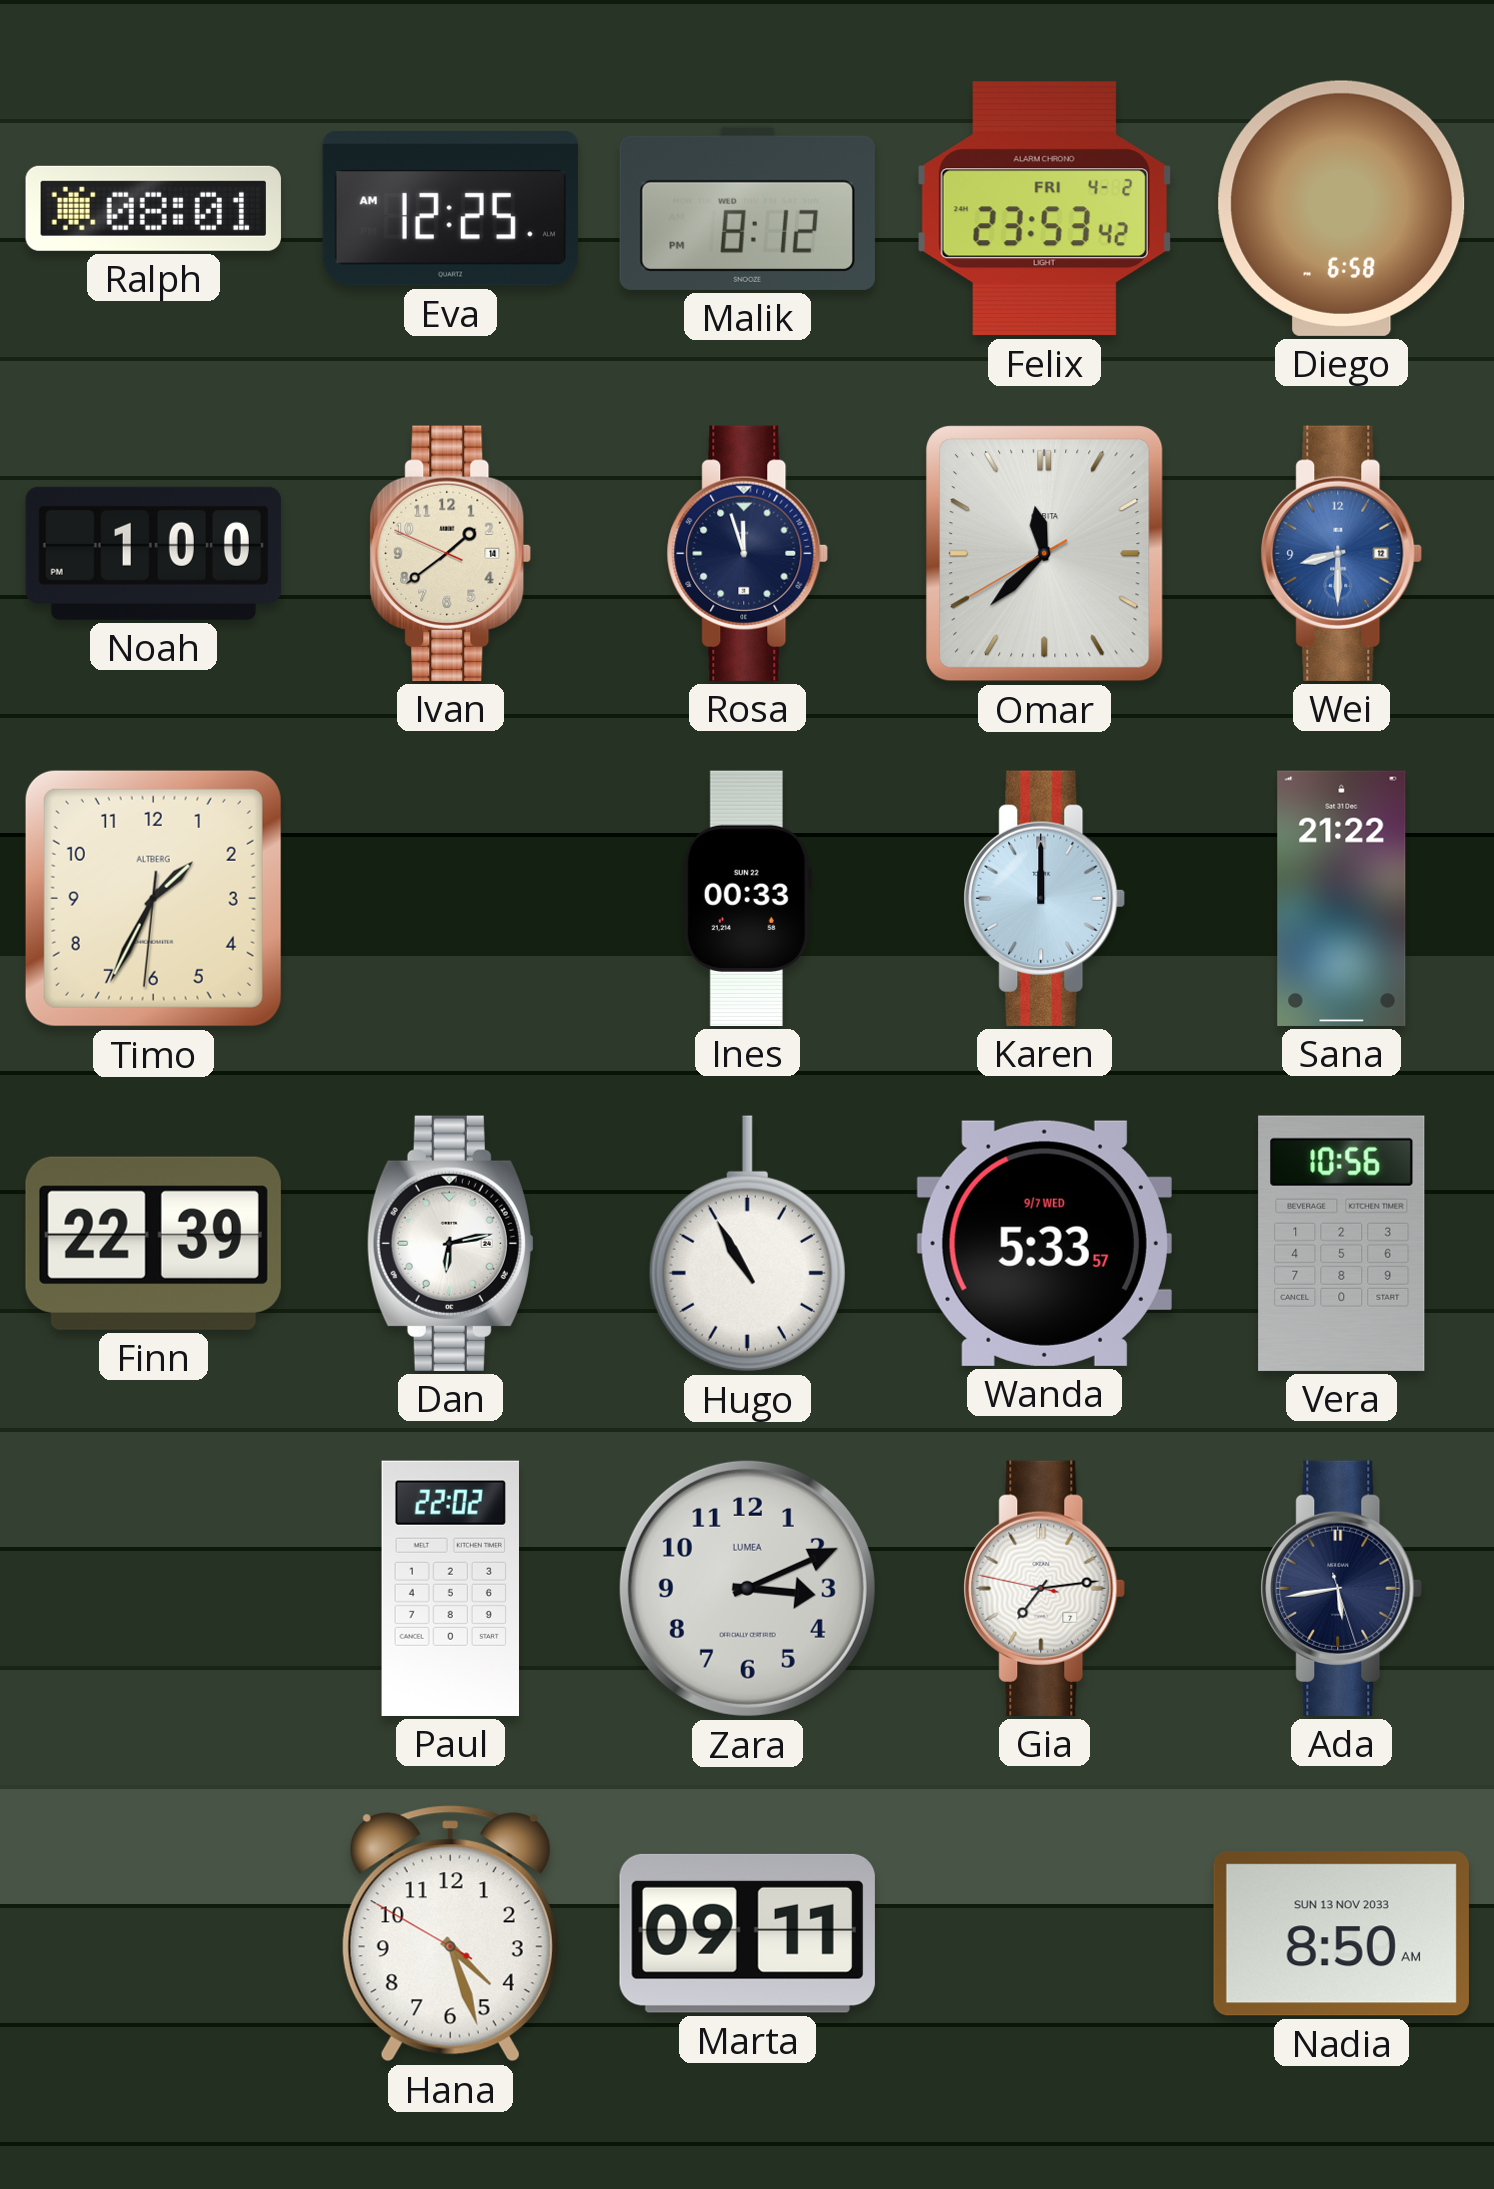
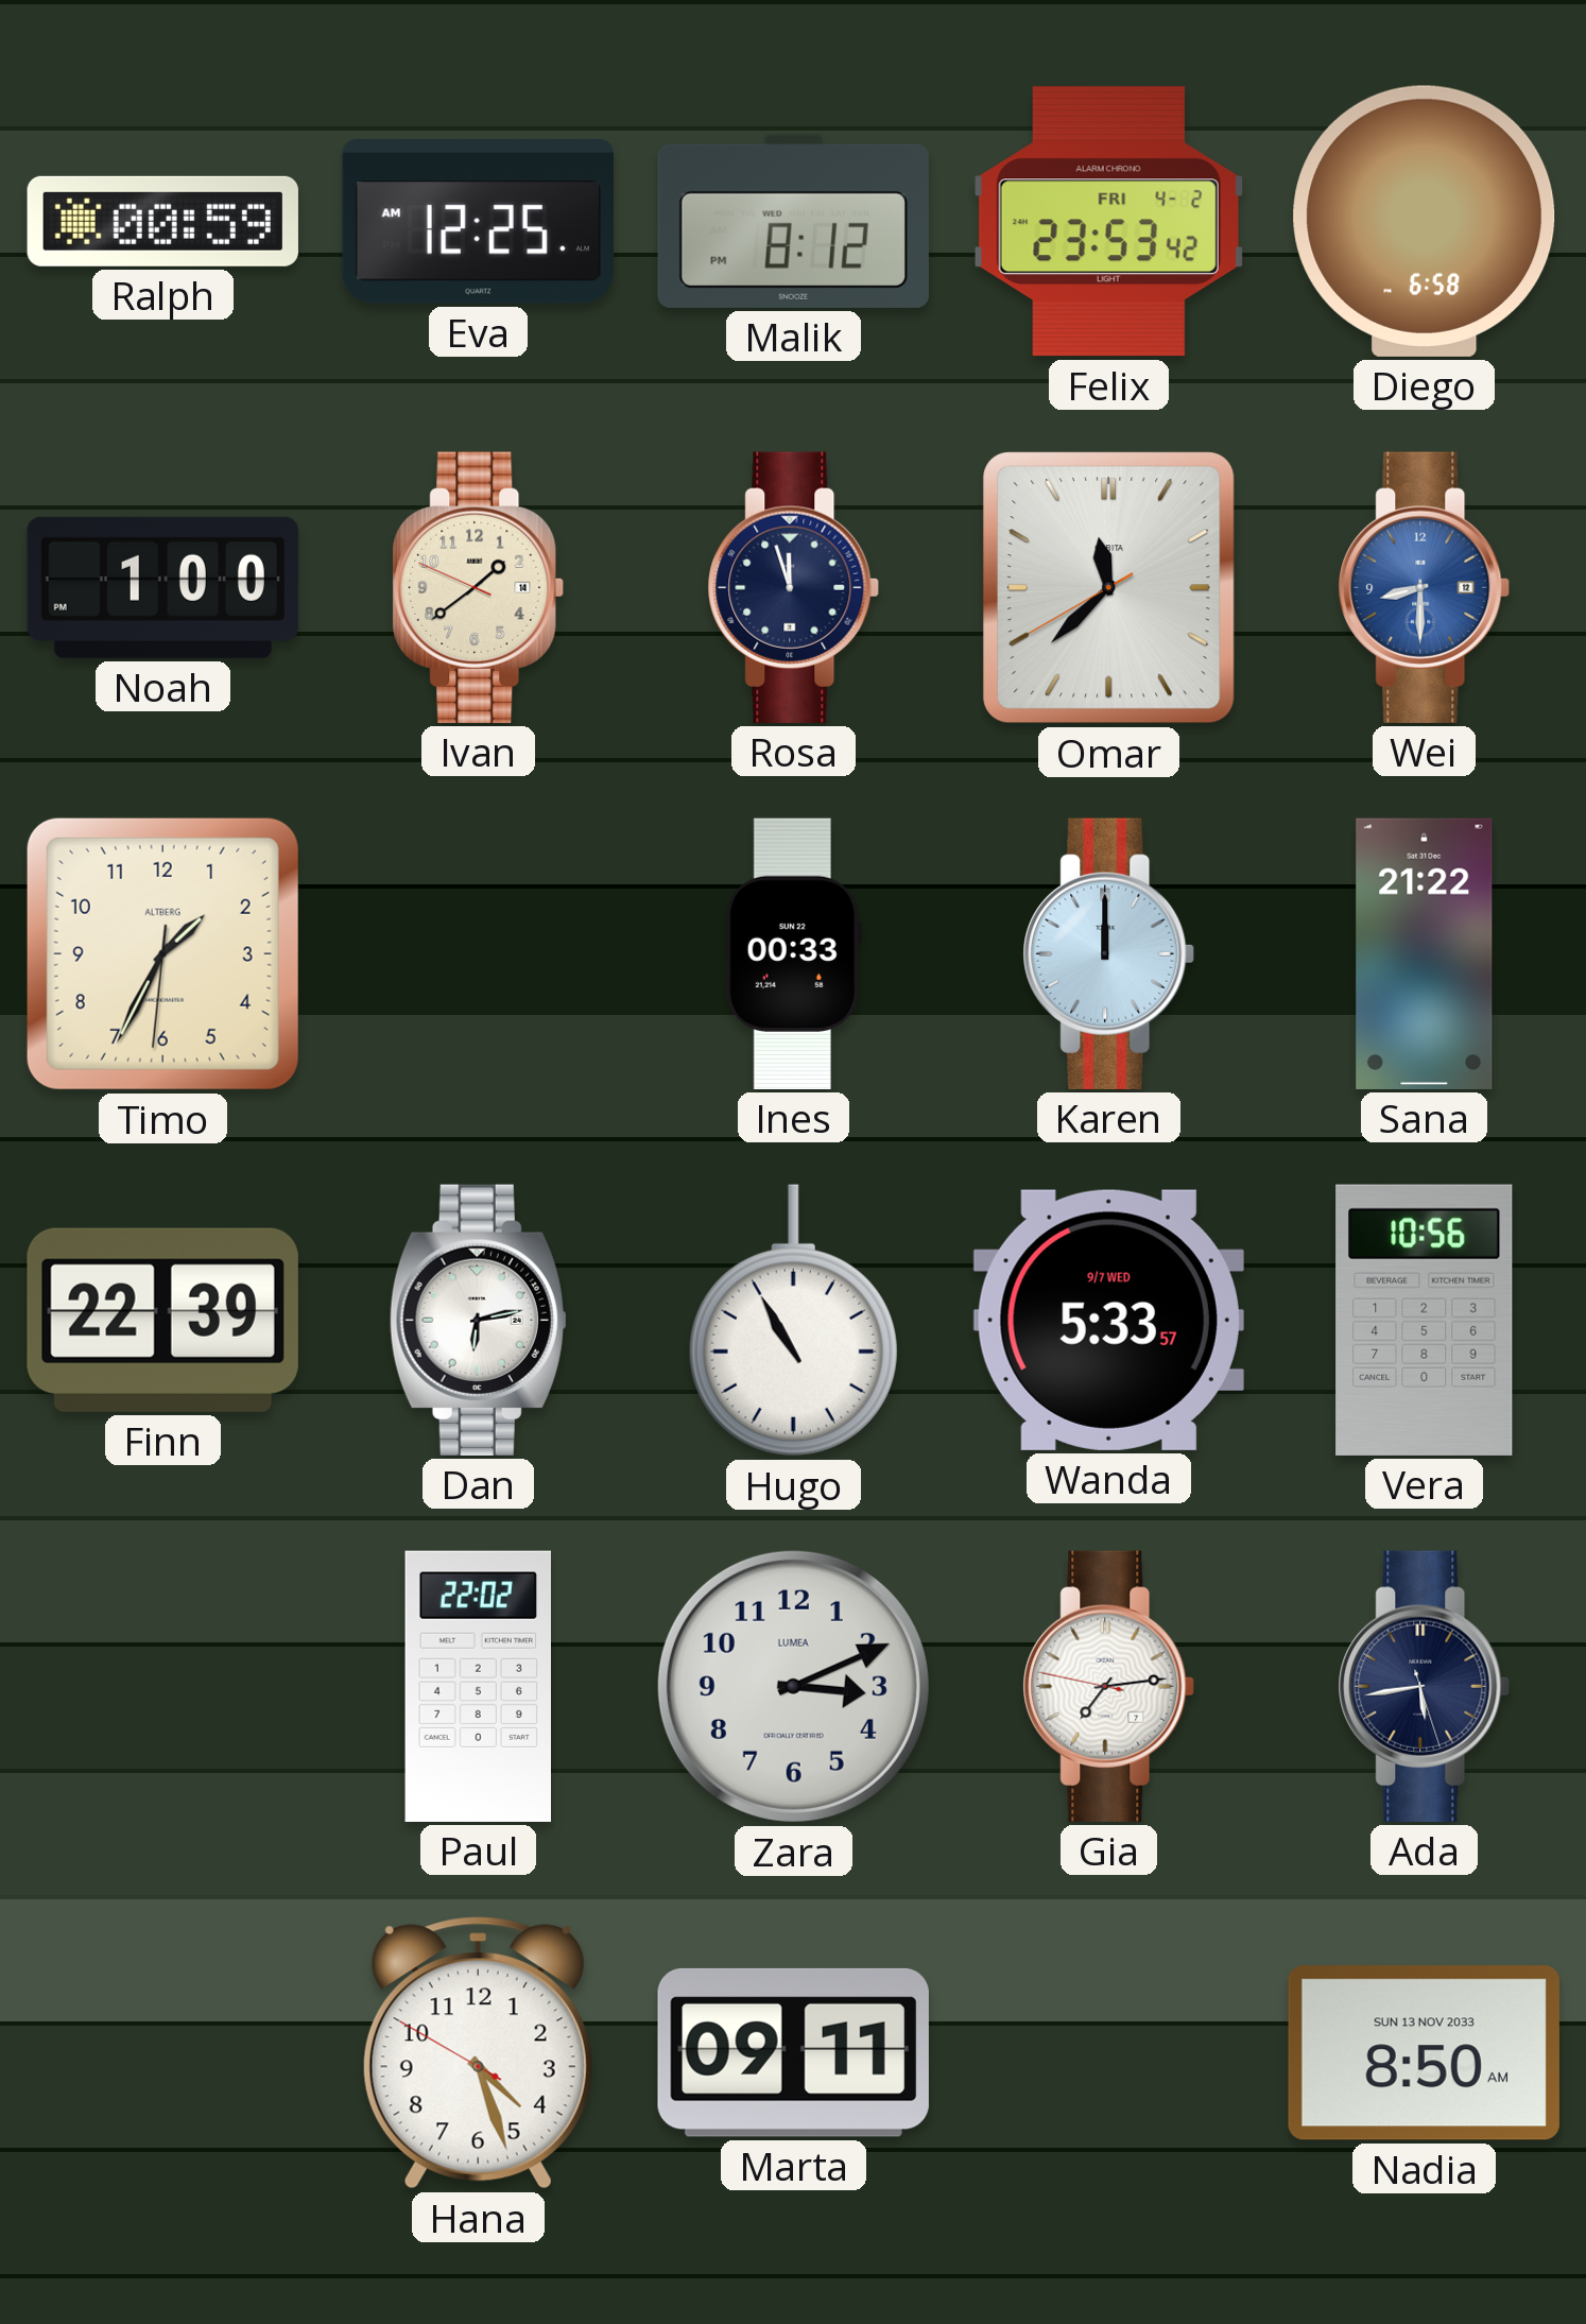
Ralph: 08:01 -> 00:59 (162, 221)
